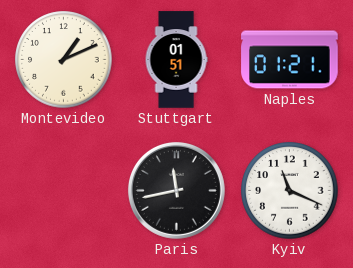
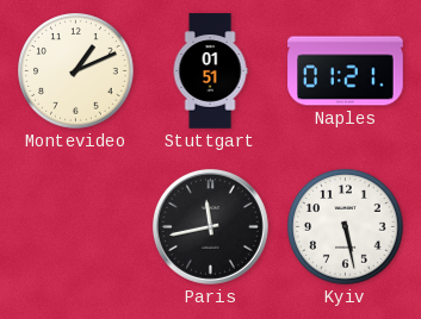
Kyiv: 11:19 -> 5:28 (346, 227)
